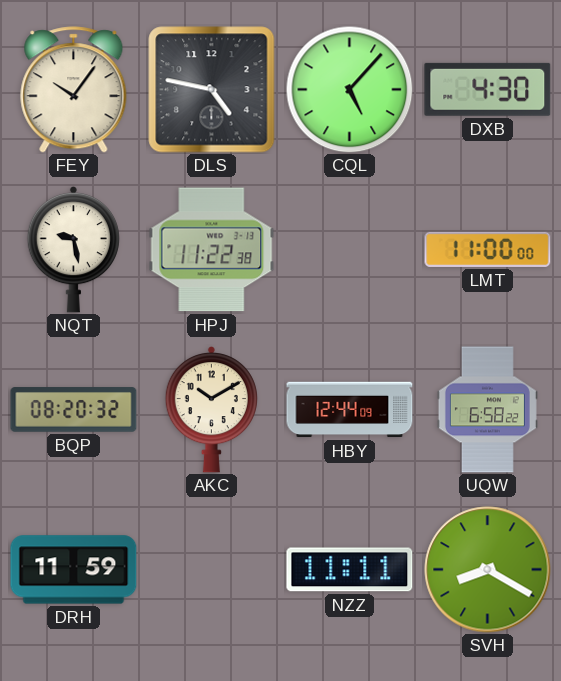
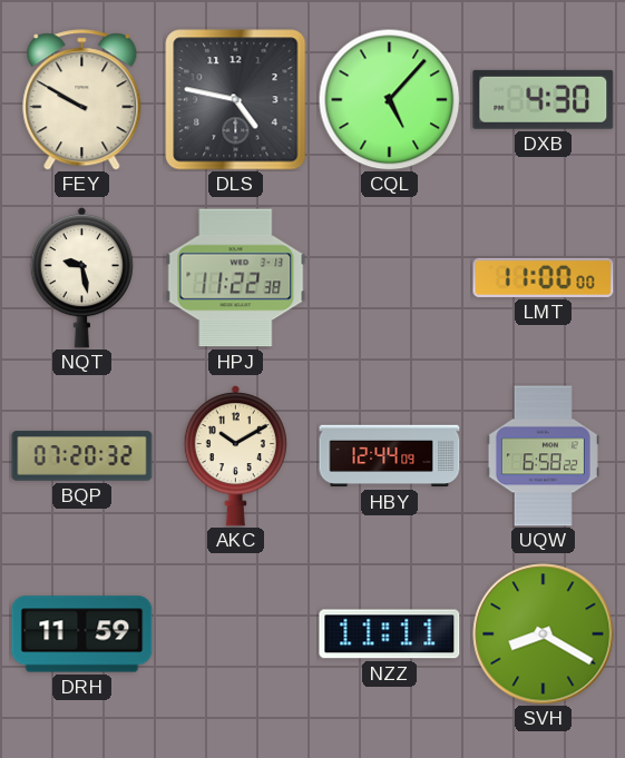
FEY: 10:06 -> 9:50 (82, 100)
BQP: 08:20 -> 07:20 (82, 456)
